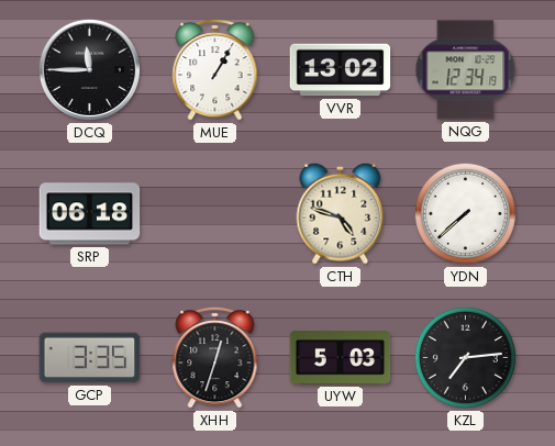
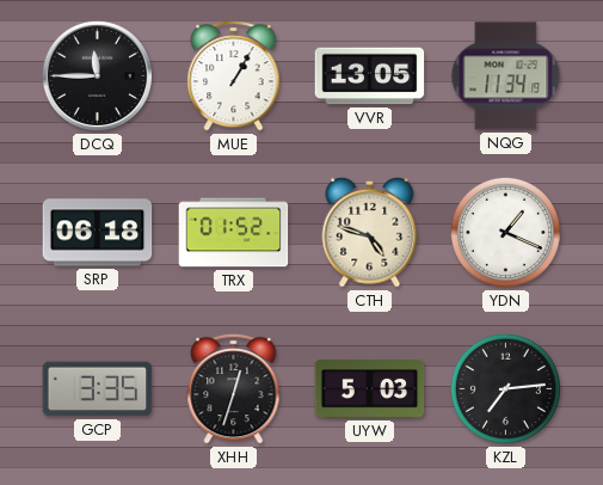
VVR: 13:02 -> 13:05 (370, 76)
NQG: 12:34 -> 11:34 (506, 76)
TRX: none -> 01:52 (234, 233)
YDN: 7:38 -> 1:19 (505, 232)
